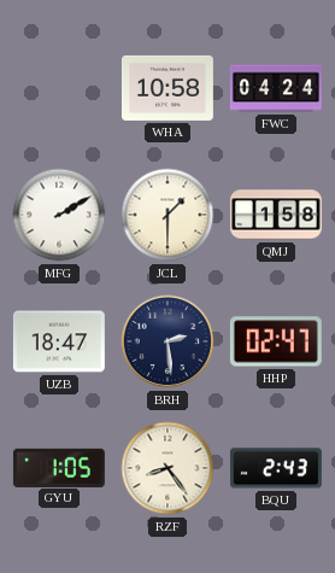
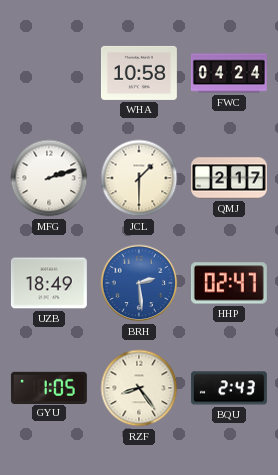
MFG: 2:10 -> 2:12 (49, 178)
QMJ: 1:58 -> 2:17 (229, 178)
UZB: 18:47 -> 18:49 (49, 283)
BRH dial: navy -> blue (139, 283)
